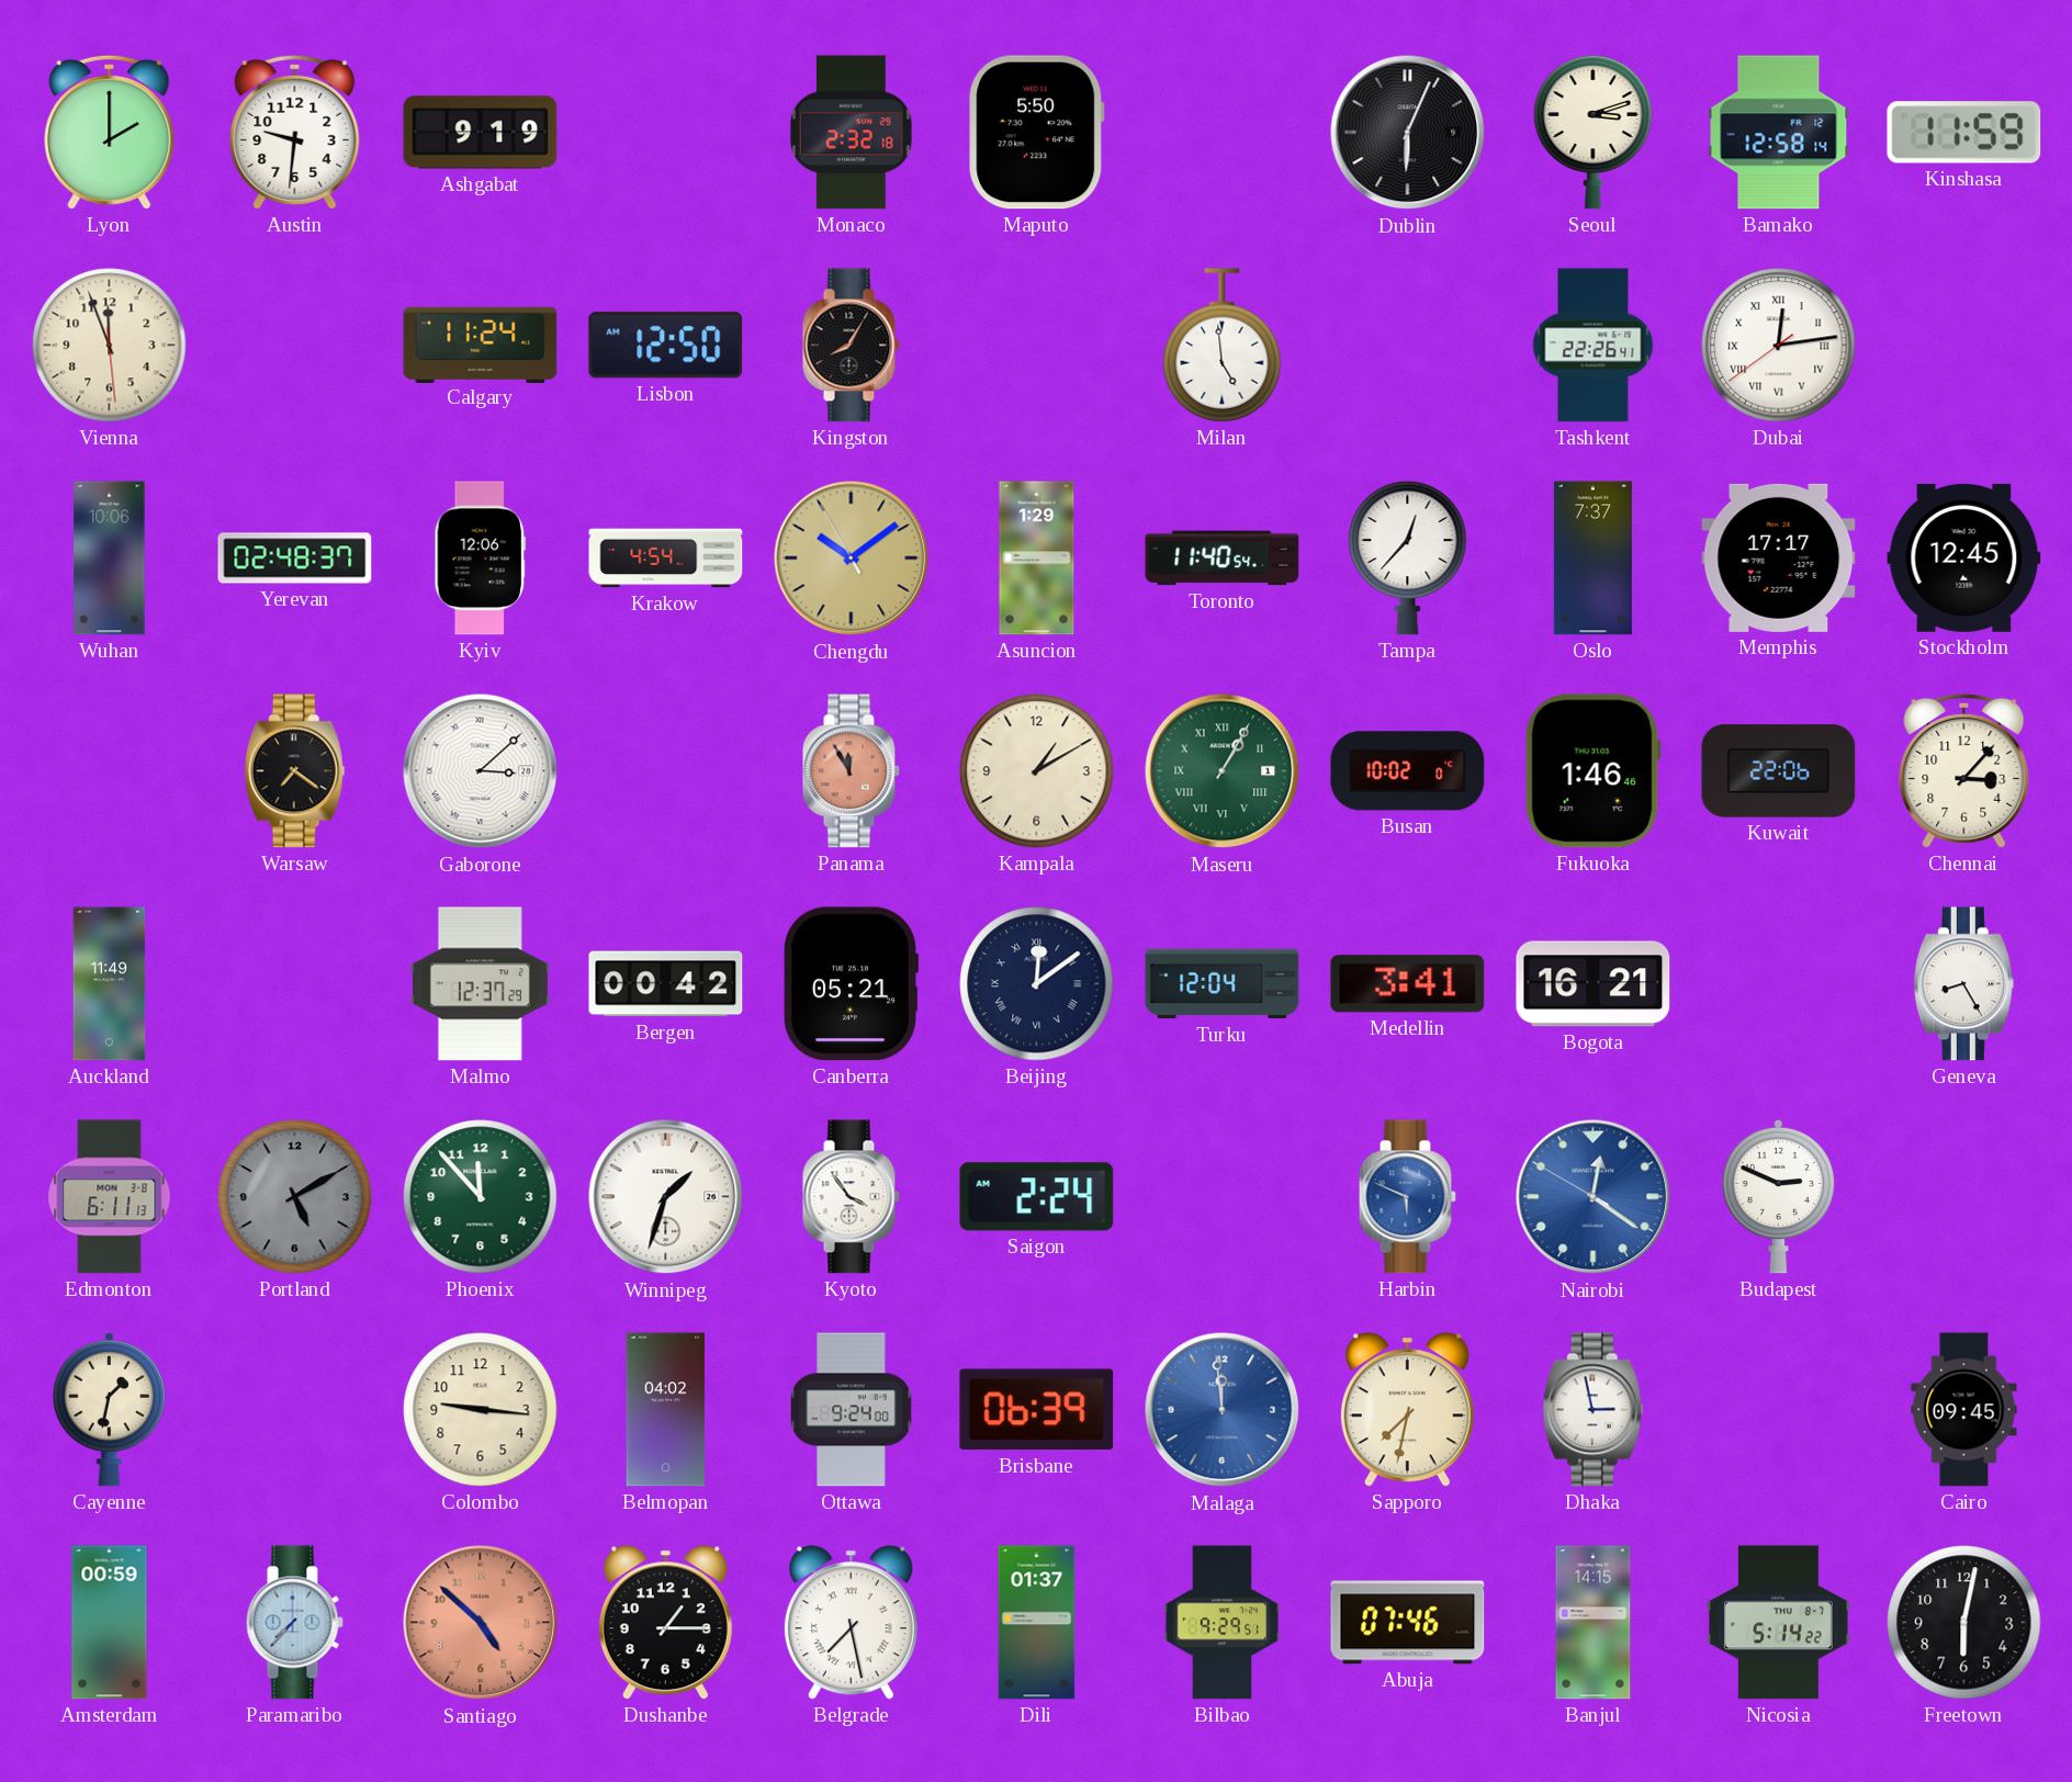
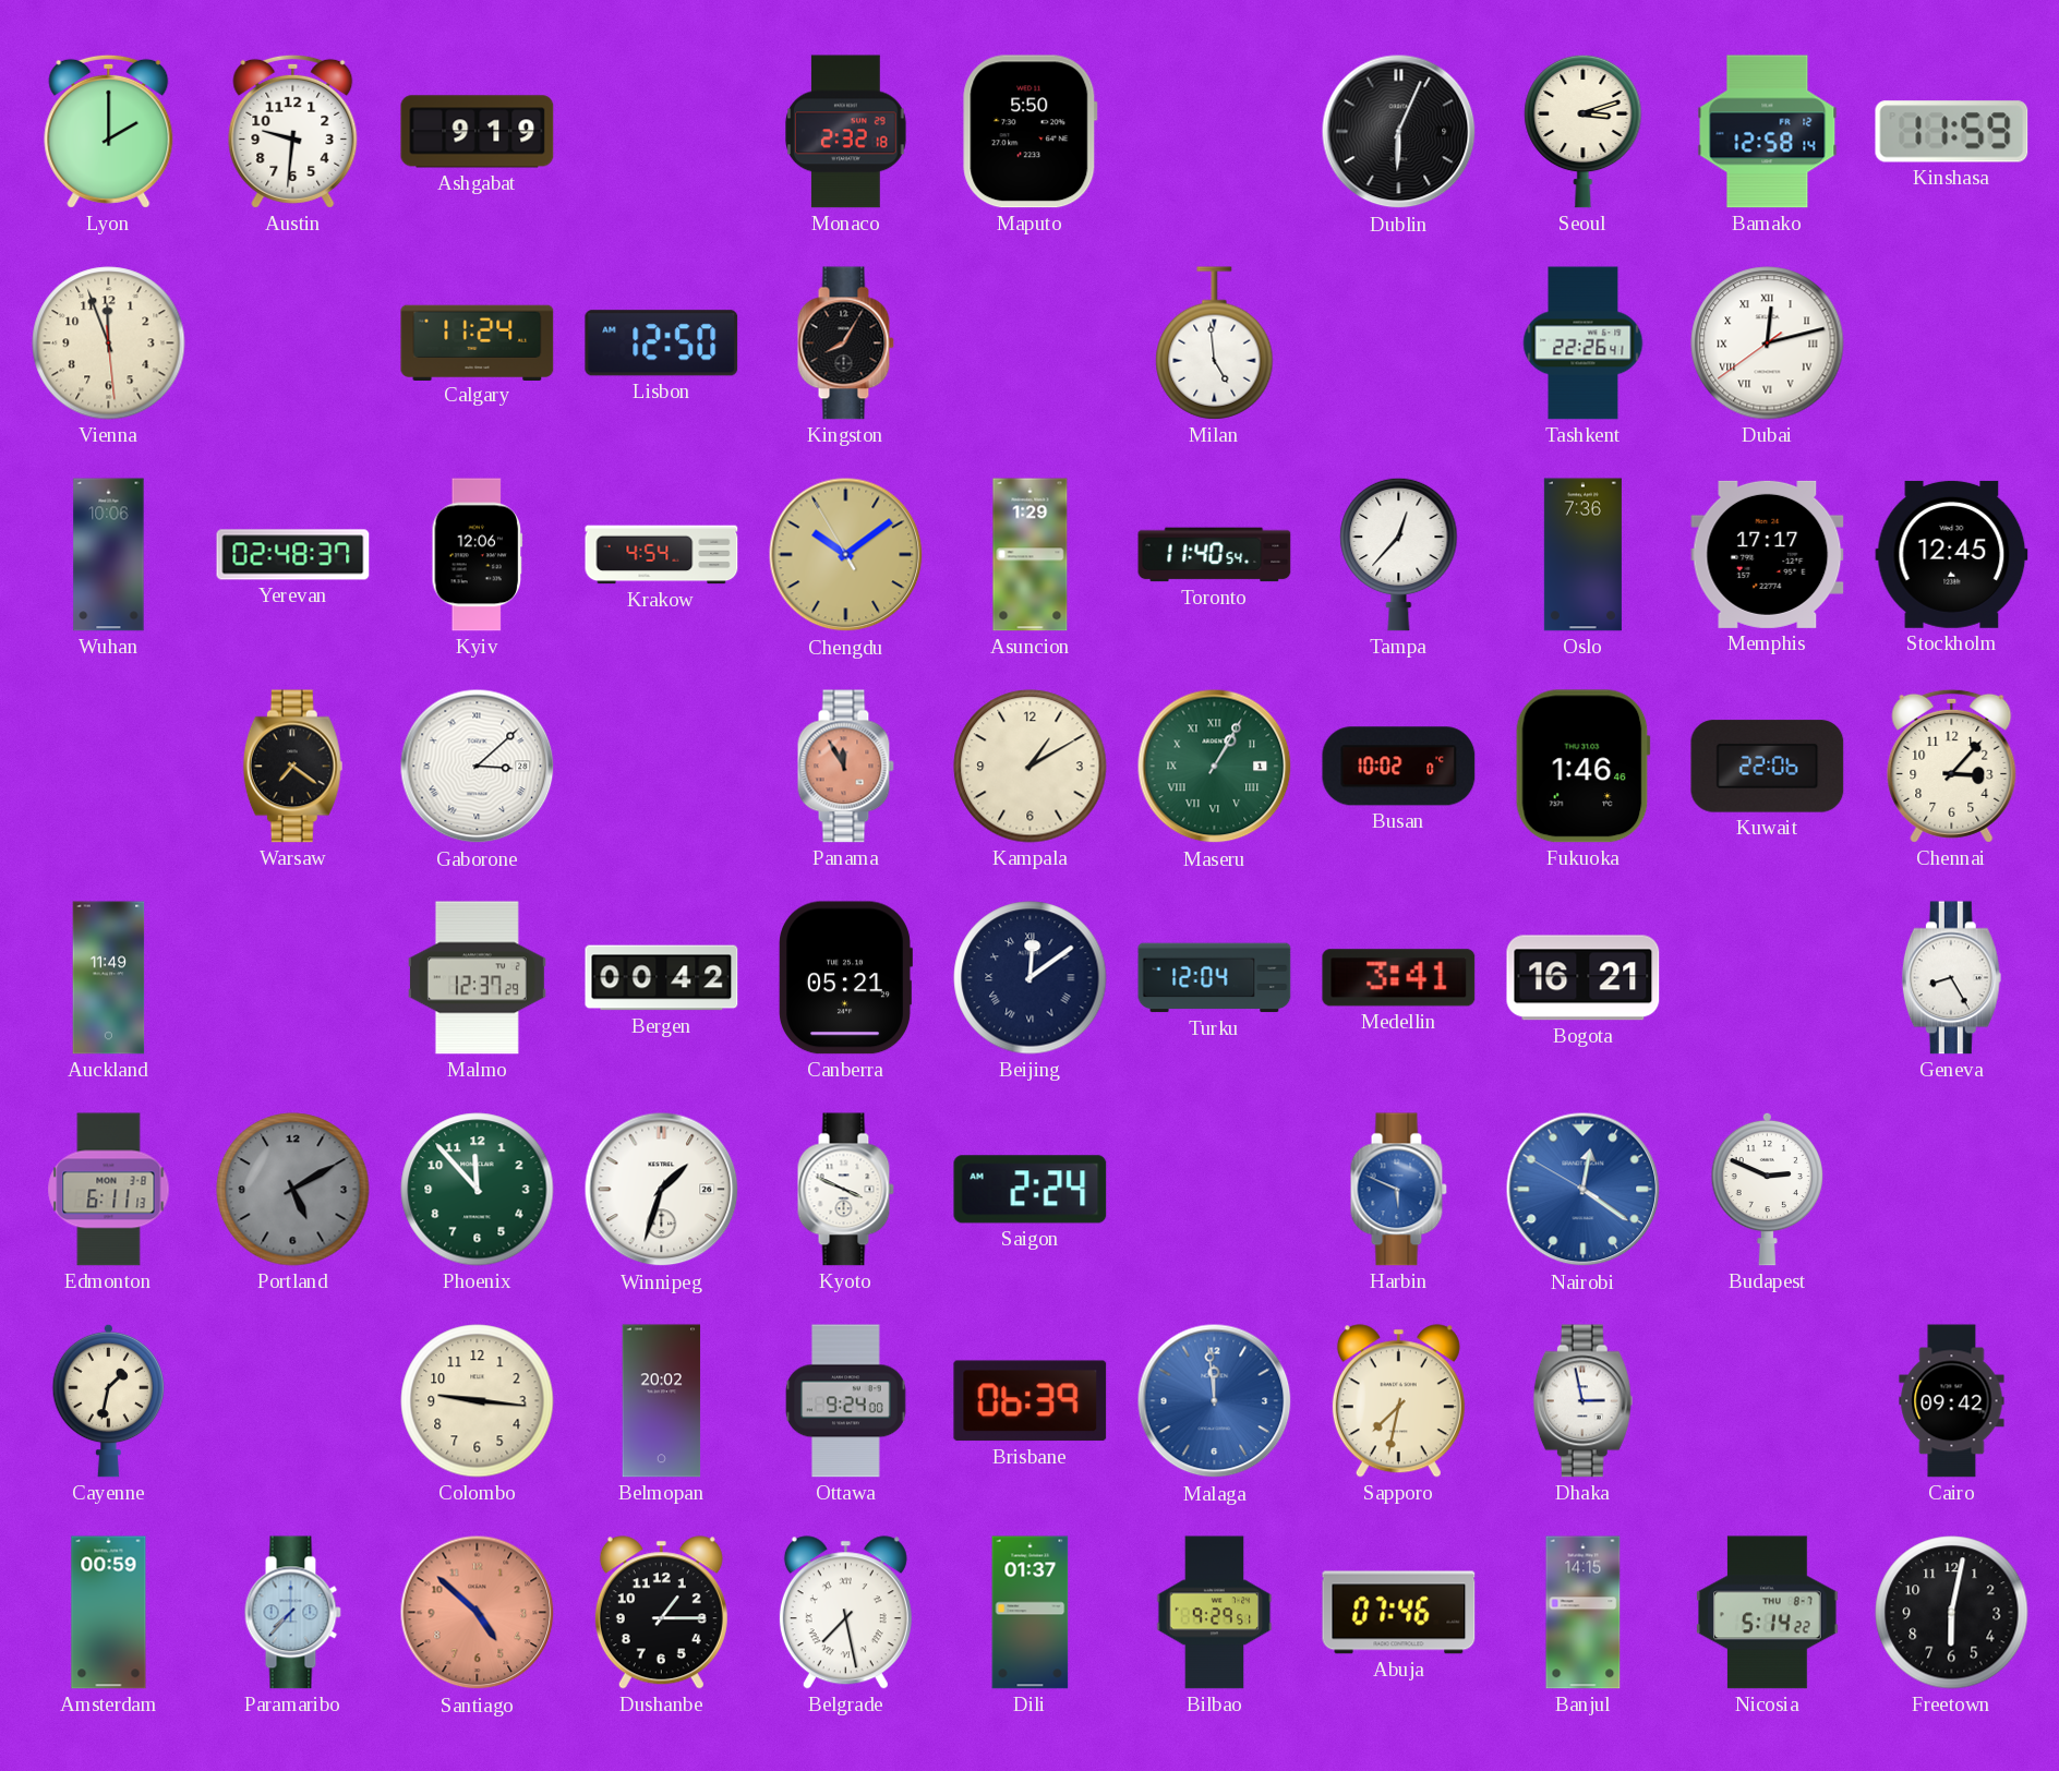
Dubai: 12:13 -> 12:12 (1768, 344)
Oslo: 7:37 -> 7:36 (1582, 555)
Kyoto: 3:54 -> 3:49 (845, 1190)
Belmopan: 04:02 -> 20:02 (662, 1401)
Cairo: 09:45 -> 09:42 (1952, 1401)
